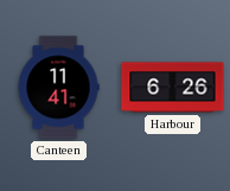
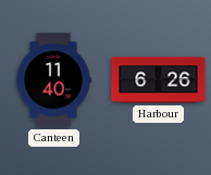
Canteen: 11:41 -> 11:40 (53, 80)
